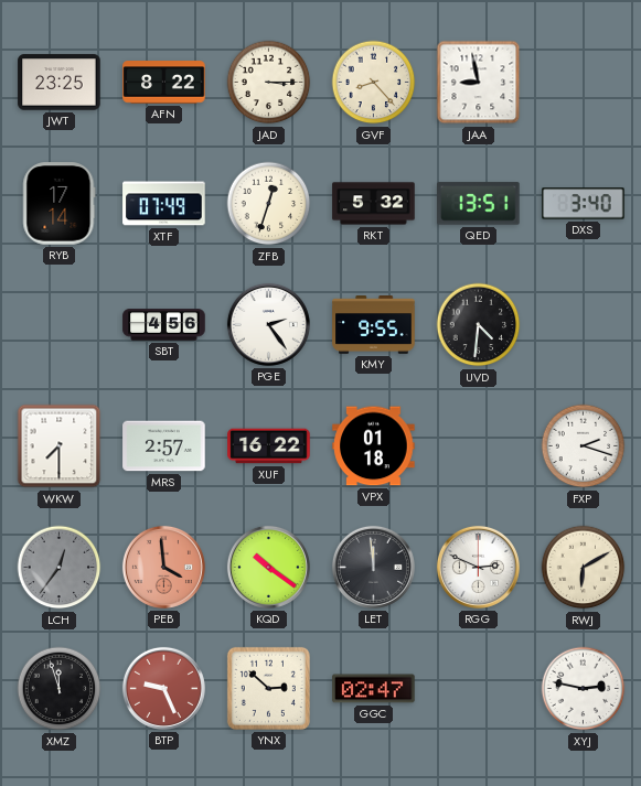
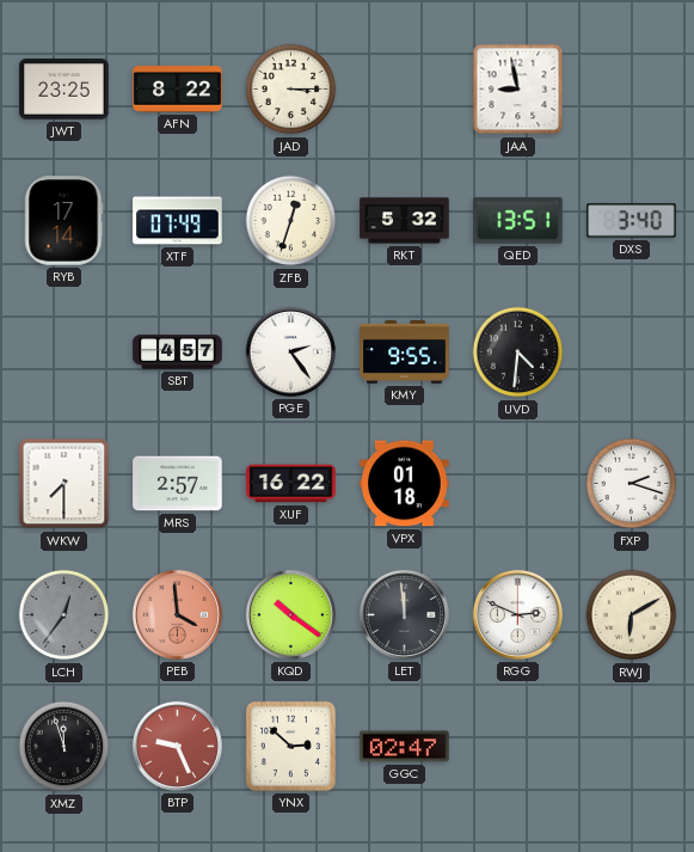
GVF: 8:23 -> none (374, 83)
SBT: 4:56 -> 4:57 (178, 353)
XYJ: 2:47 -> none (584, 689)
